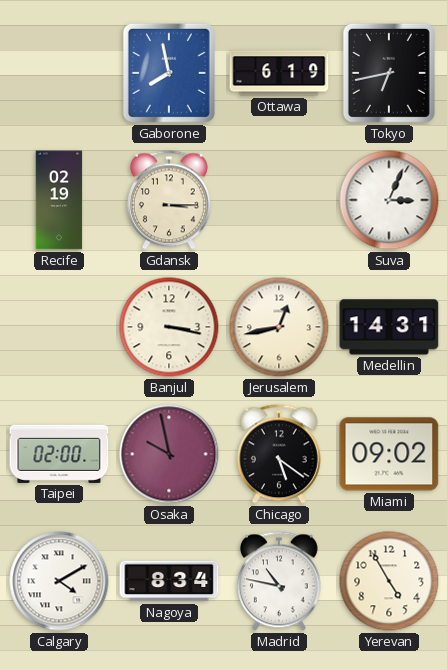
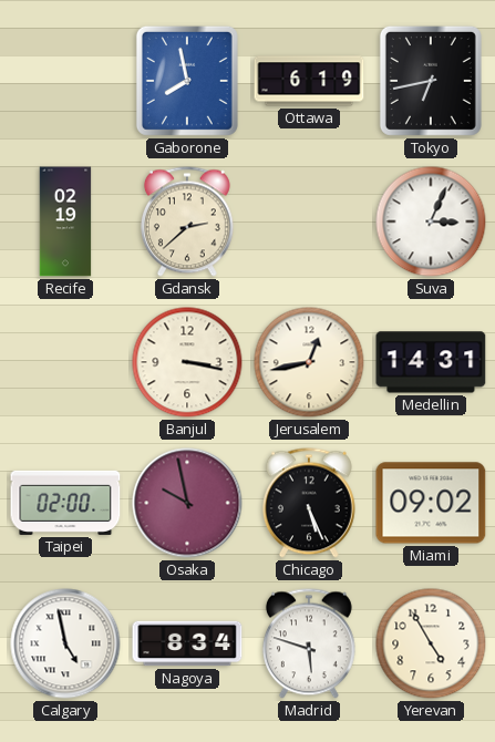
Gdansk: 3:15 -> 2:38 (187, 221)
Chicago: 5:21 -> 5:26 (309, 503)
Calgary: 4:10 -> 4:58 (65, 643)
Madrid: 10:47 -> 5:48 (309, 643)
